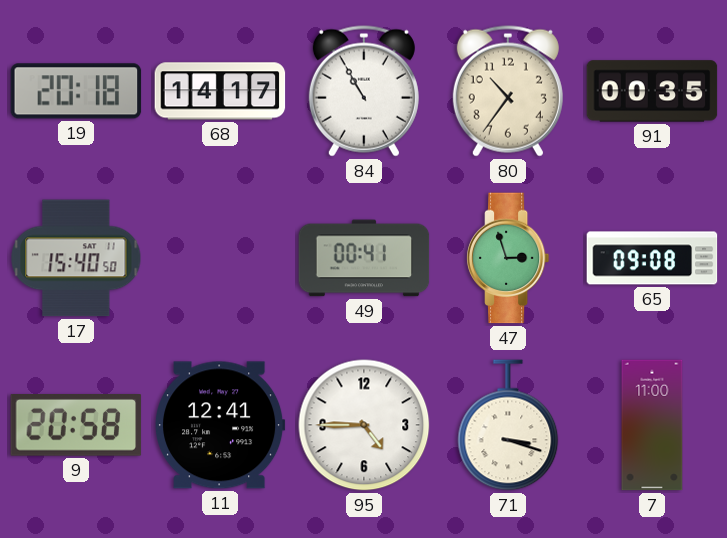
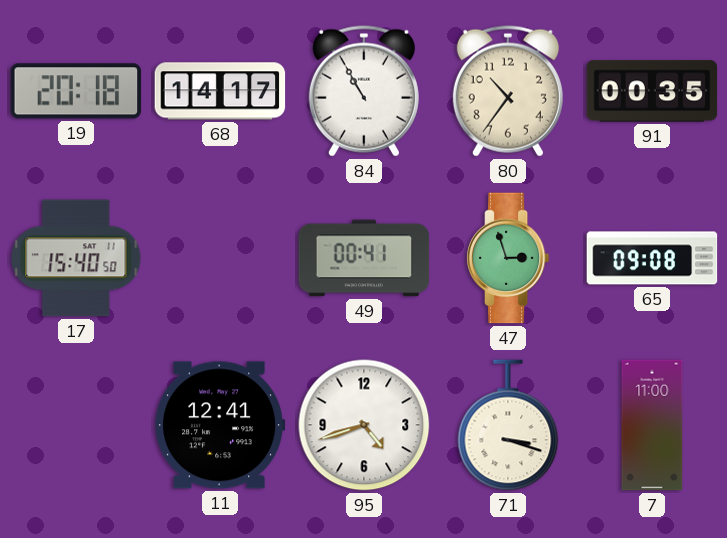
9: 20:58 -> none (76, 426)
95: 4:45 -> 4:42 (364, 425)
